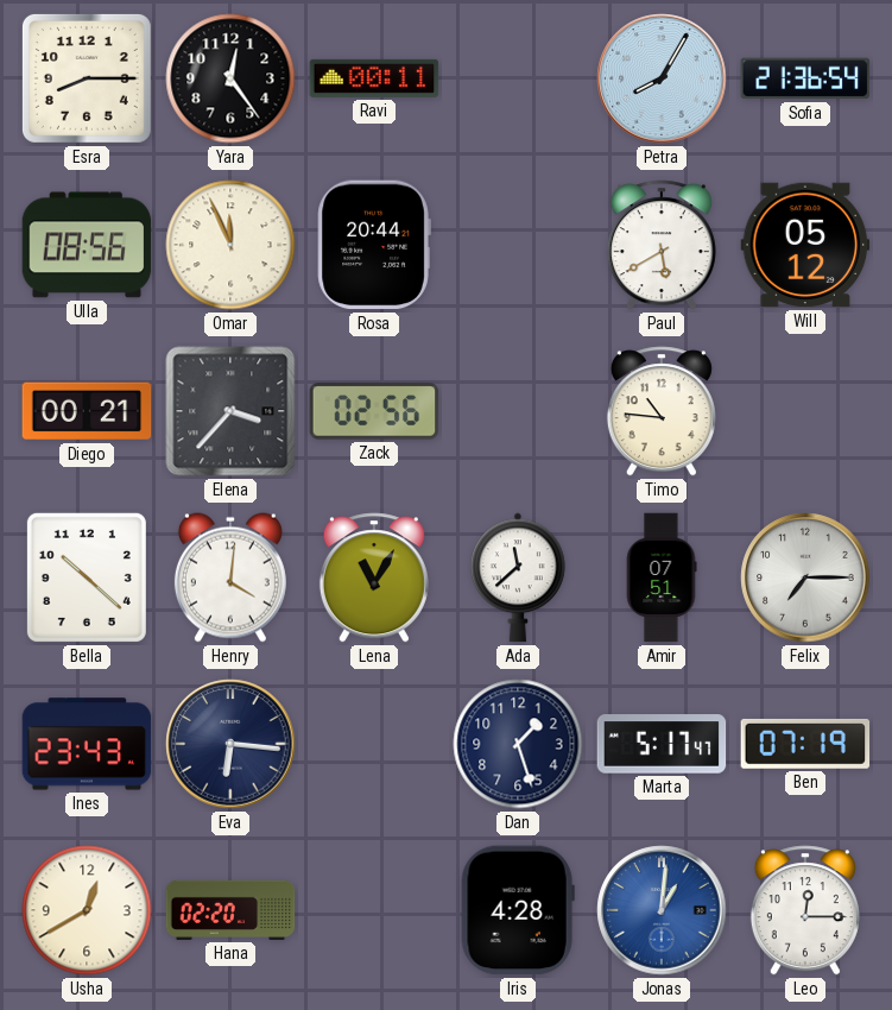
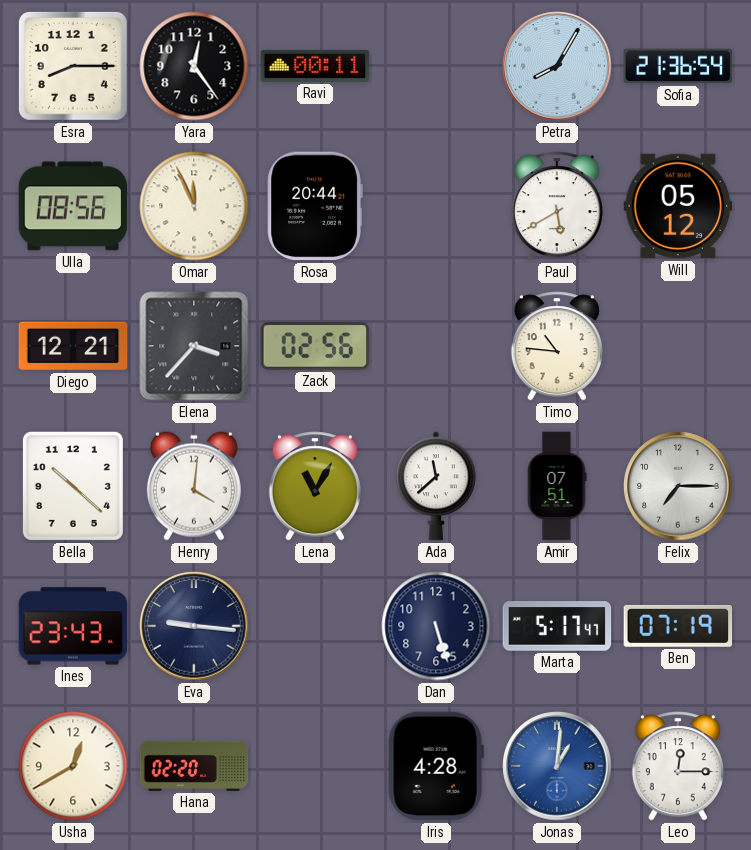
Diego: 00:21 -> 12:21 (73, 346)
Eva: 6:16 -> 9:16 (194, 626)
Dan: 1:27 -> 5:27 (436, 626)
